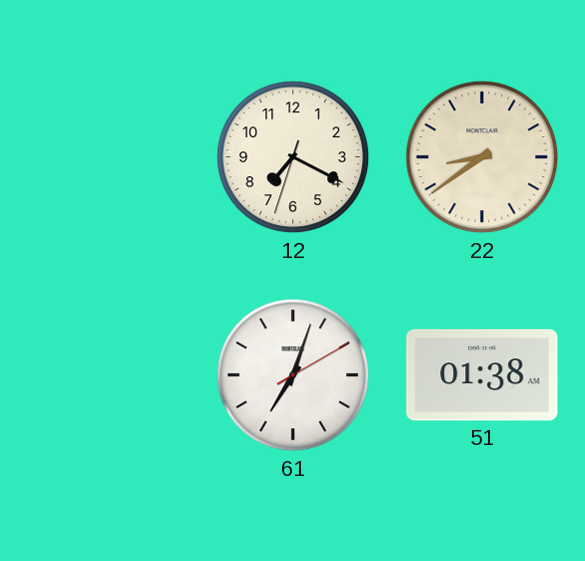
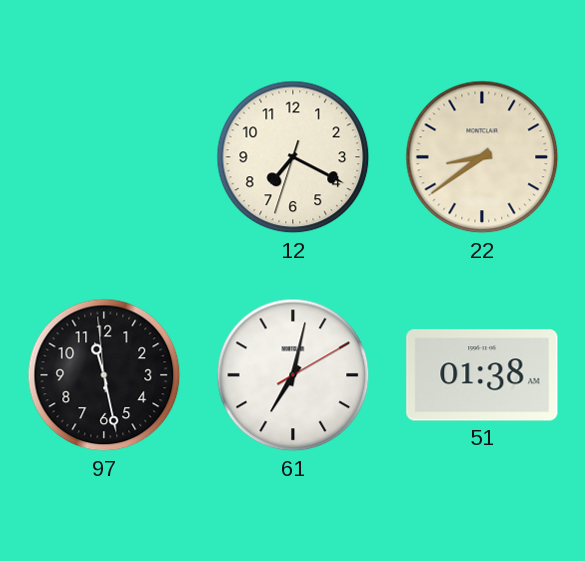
97: none -> 11:27 (104, 375)
61: 7:03 -> 7:02 (293, 375)
